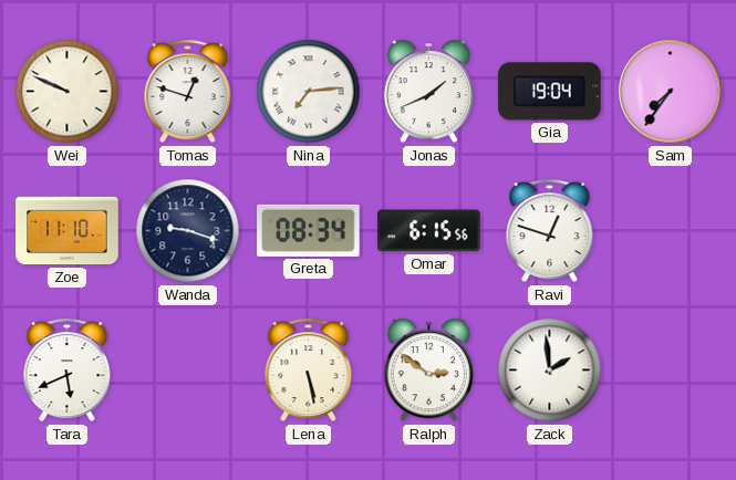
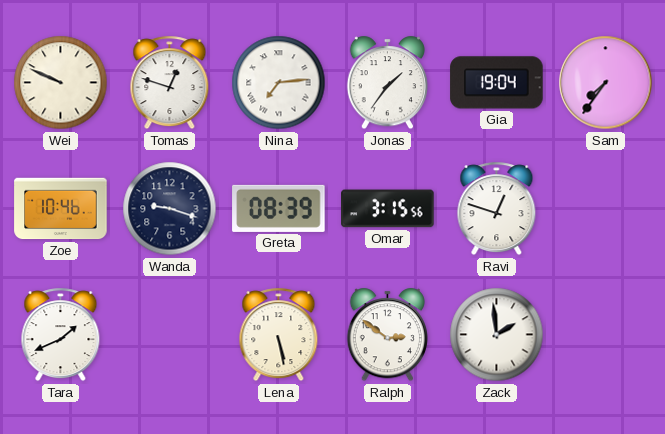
Jonas: 1:41 -> 1:36 (387, 83)
Zoe: 11:10 -> 10:46 (61, 209)
Greta: 08:34 -> 08:39 (279, 208)
Omar: 6:15 -> 3:15 (388, 209)
Tara: 5:41 -> 1:41 (61, 335)
